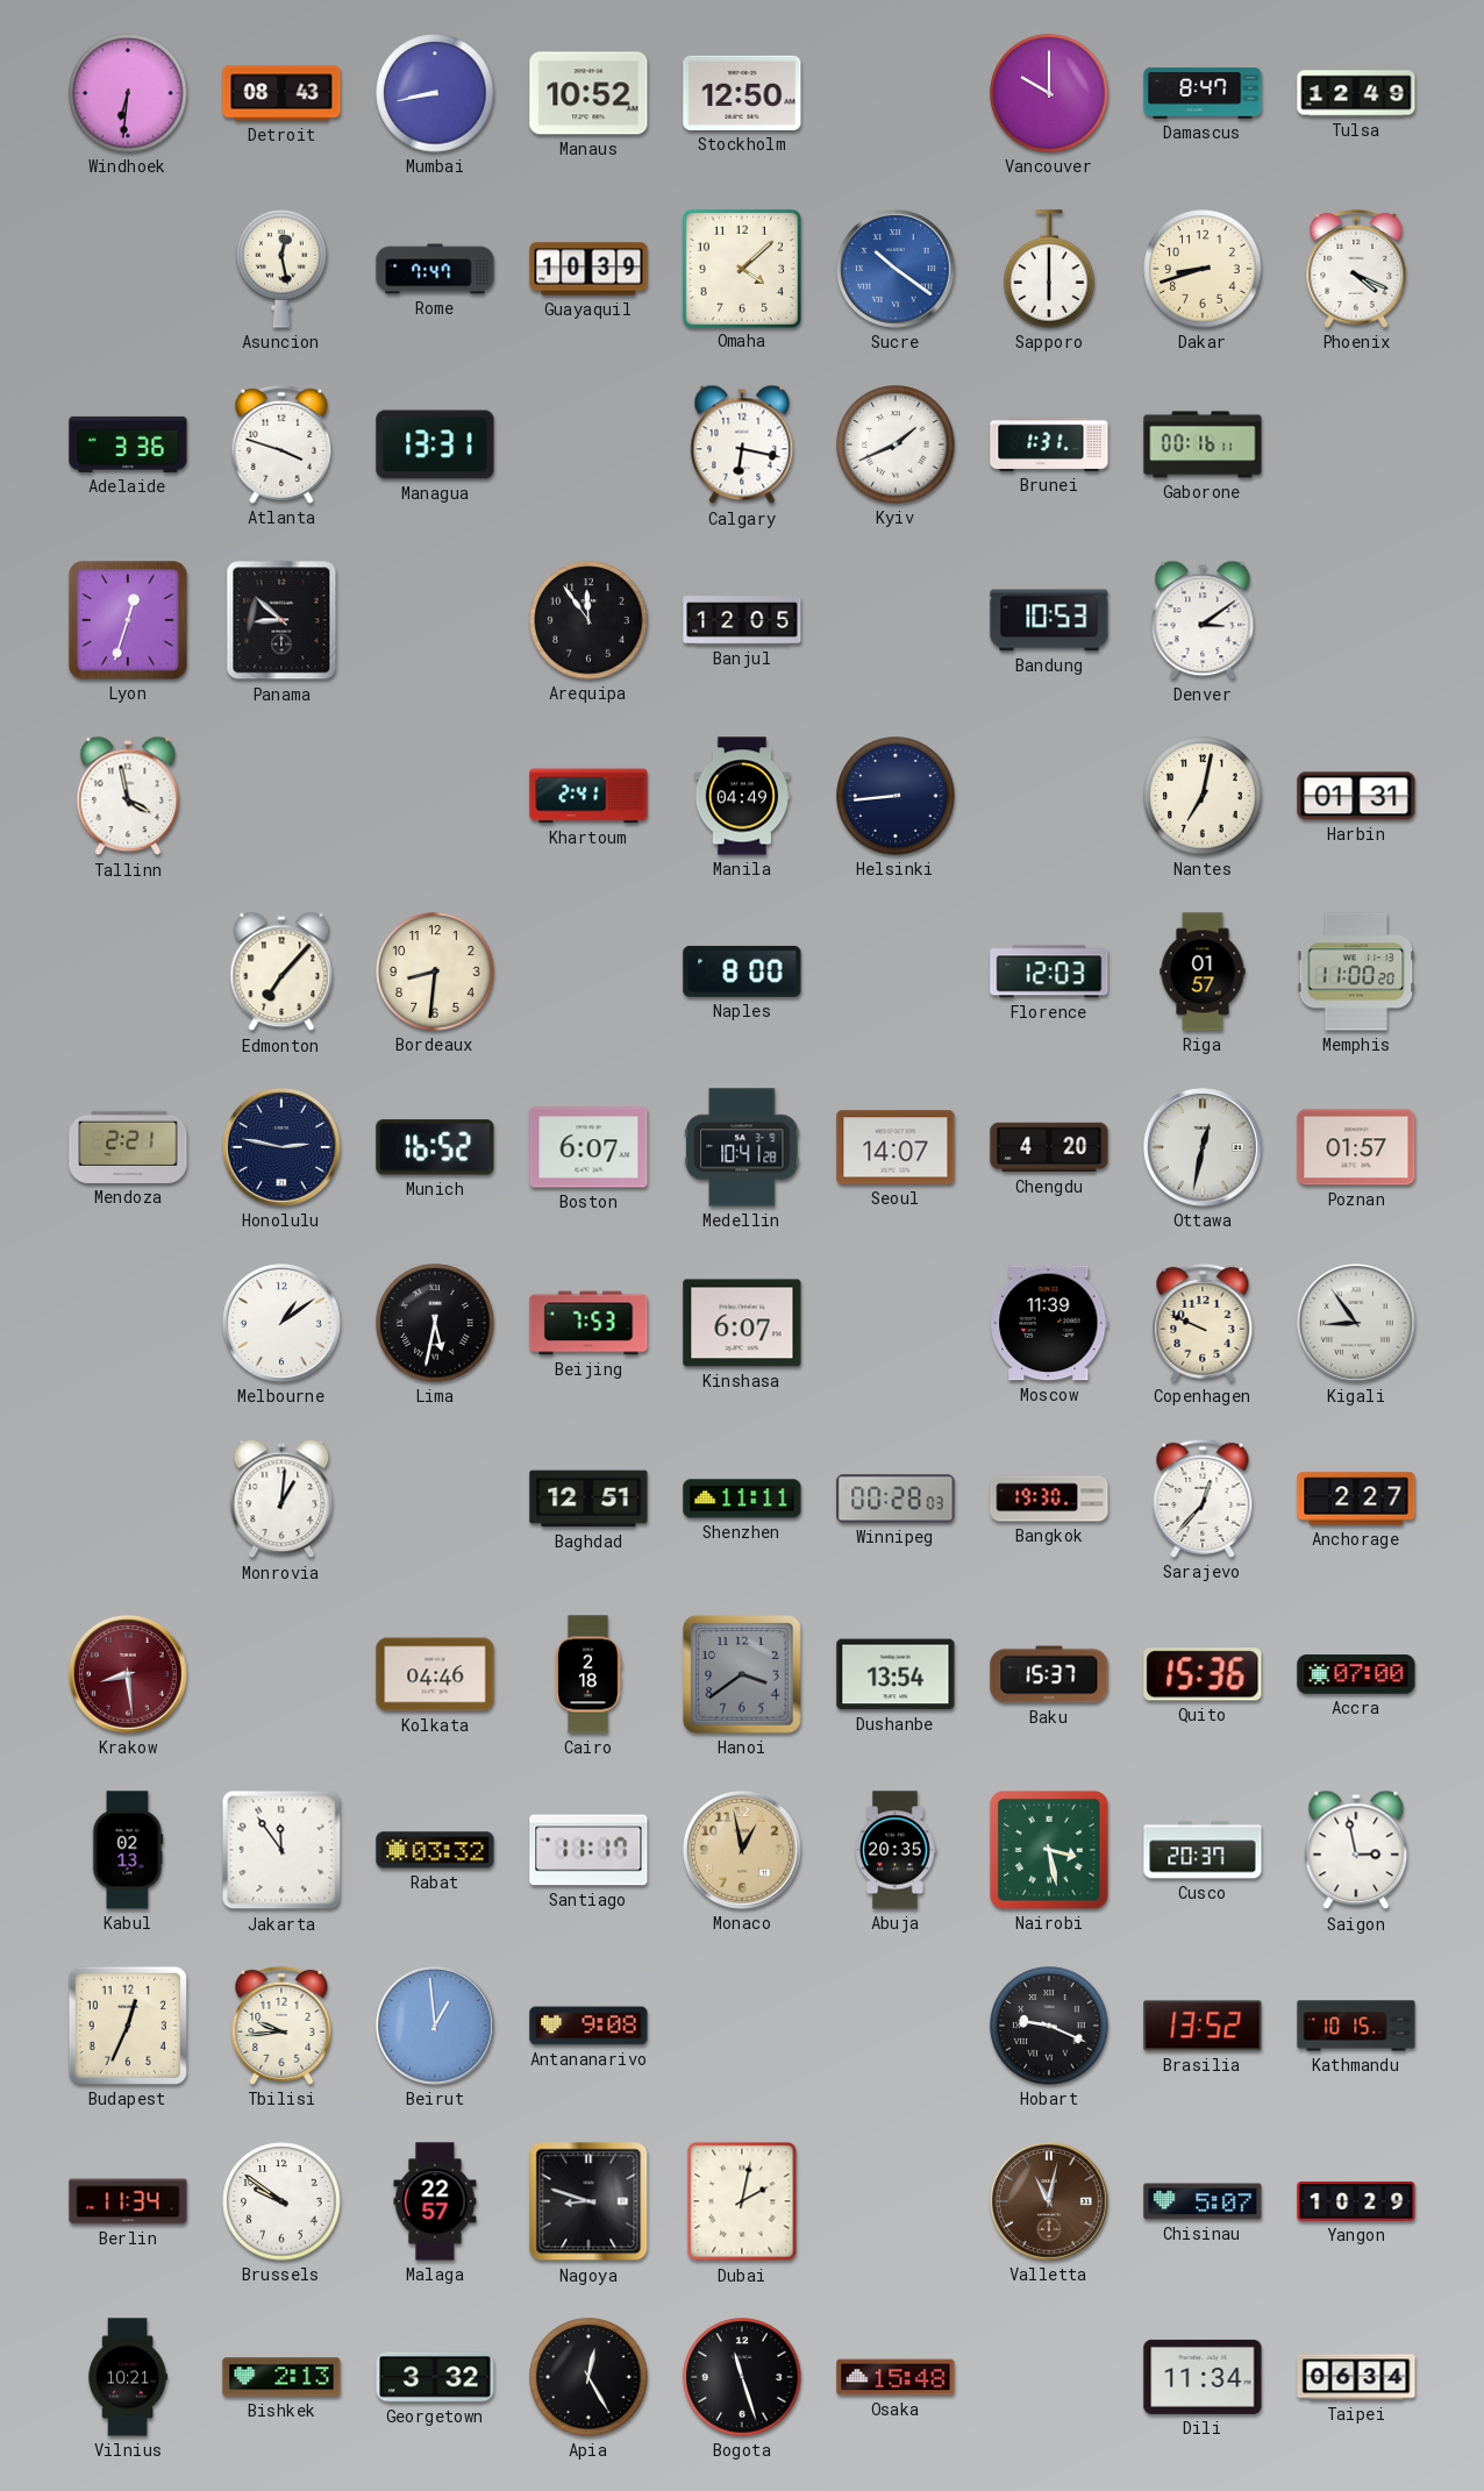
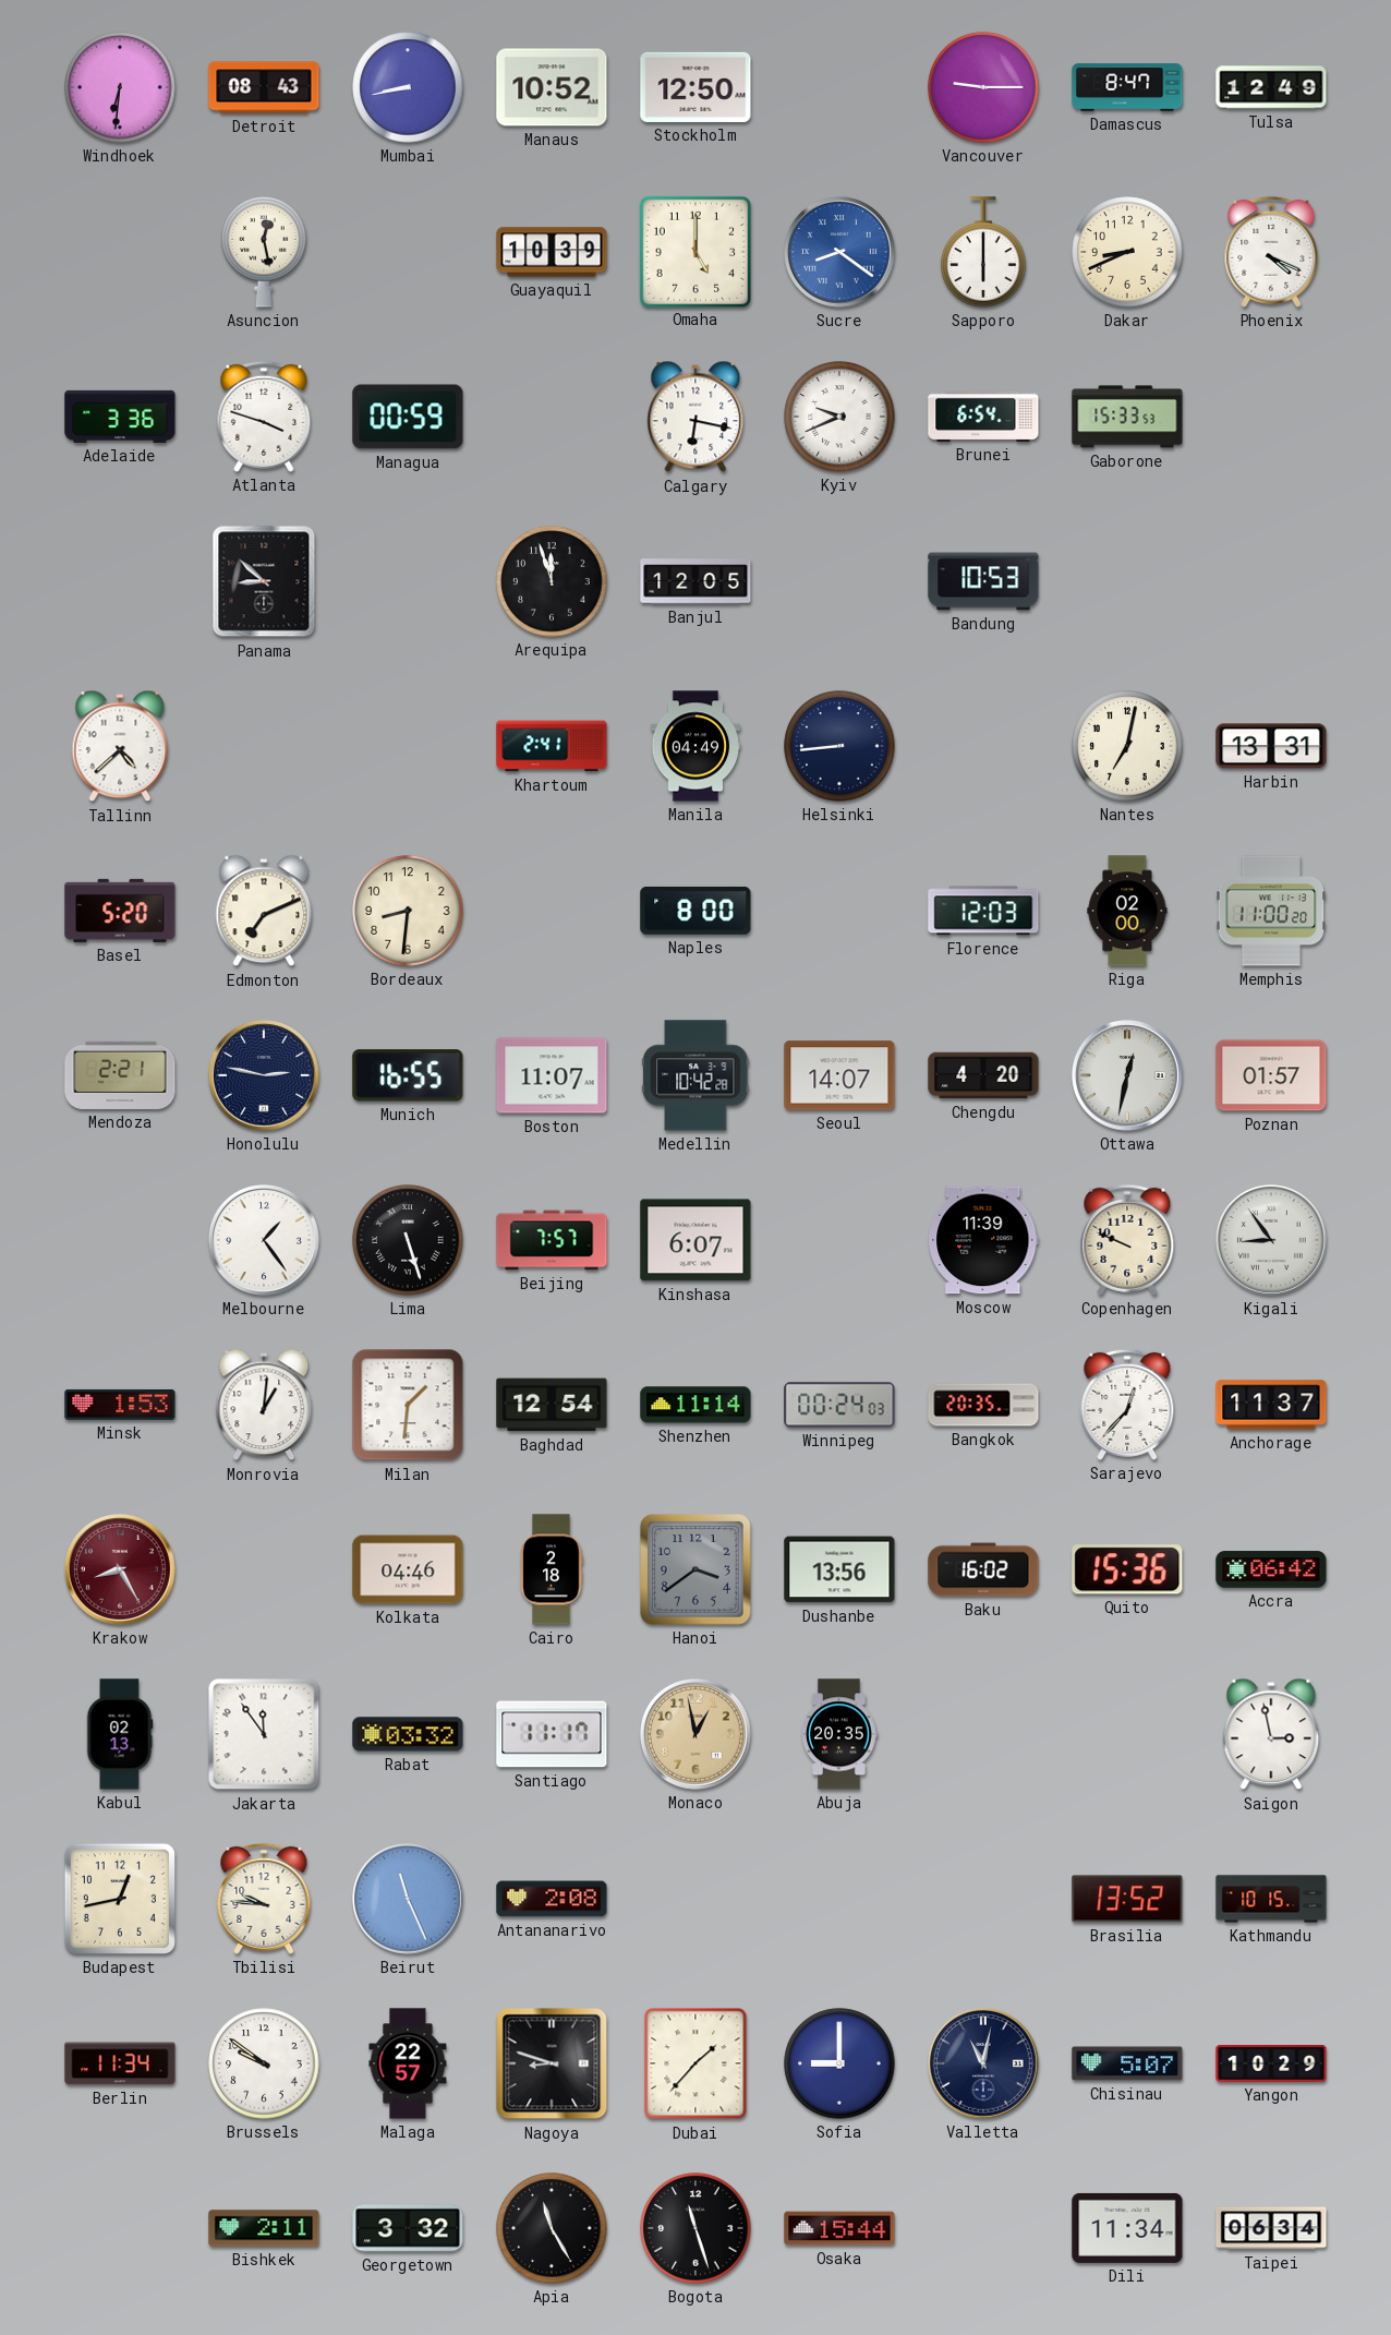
Vancouver: 10:00 -> 9:15 (983, 87)
Rome: 7:47 -> none (435, 269)
Omaha: 4:08 -> 5:00 (694, 251)
Sucre: 10:21 -> 8:21 (840, 253)
Dakar: 8:42 -> 8:41 (1127, 252)
Managua: 13:31 -> 00:59 (408, 417)
Kyiv: 1:41 -> 9:41 (839, 417)
Brunei: 1:31 -> 6:54 (983, 417)
Gaborone: 00:16 -> 15:33 (1127, 417)
Lyon: 12:33 -> none (128, 620)
Arequipa: 11:54 -> 11:57 (552, 581)
Denver: 3:09 -> none (1203, 620)
Tallinn: 3:58 -> 4:38 (120, 746)
Harbin: 01:31 -> 13:31 (1271, 746)
Basel: none -> 5:20 (120, 911)
Edmonton: 7:07 -> 7:11 (264, 911)
Riga: 01:57 -> 02:00 (1127, 911)
Munich: 16:52 -> 16:55 (408, 1075)
Boston: 6:07 -> 11:07 (552, 1075)
Medellin: 10:41 -> 10:42 (697, 1075)
Melbourne: 1:09 -> 1:24 (265, 1241)
Lima: 5:32 -> 5:27 (408, 1240)
Beijing: 7:53 -> 7:57 (552, 1240)
Minsk: none -> 1:53 (120, 1405)
Milan: none -> 1:31 (408, 1405)
Baghdad: 12:51 -> 12:54 (552, 1405)
Shenzhen: 11:11 -> 11:14 (695, 1405)
Winnipeg: 00:28 -> 00:24 (839, 1405)
Bangkok: 19:30 -> 20:35 (983, 1405)
Anchorage: 2:27 -> 11:37 (1271, 1405)
Krakow: 8:29 -> 8:25 (121, 1570)
Dushanbe: 13:54 -> 13:56 (839, 1569)
Baku: 15:37 -> 16:02 (983, 1569)
Accra: 07:00 -> 06:42 (1271, 1569)
Nairobi: 3:28 -> none (1049, 1850)
Cusco: 20:37 -> none (1203, 1850)
Budapest: 12:34 -> 12:43 (120, 1899)
Tbilisi: 9:44 -> 9:46 (264, 1899)
Beirut: 12:59 -> 11:26 (409, 1900)
Antananarivo: 9:08 -> 2:08 (552, 1899)
Hobart: 9:19 -> none (1049, 2026)
Dubai: 2:02 -> 1:37 (695, 2063)
Sofia: none -> 9:00 (839, 2063)
Valletta dial: brown -> navy (984, 2065)
Vilnius: 10:21 -> none (128, 2377)
Bishkek: 2:13 -> 2:11 (264, 2228)
Apia: 12:25 -> 11:25 (552, 2228)
Osaka: 15:48 -> 15:44 (839, 2228)
